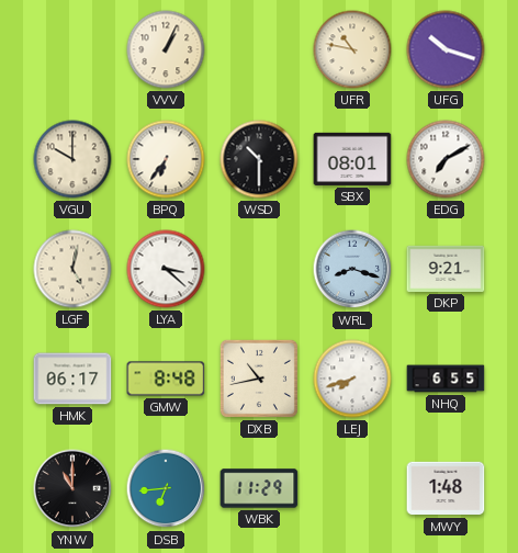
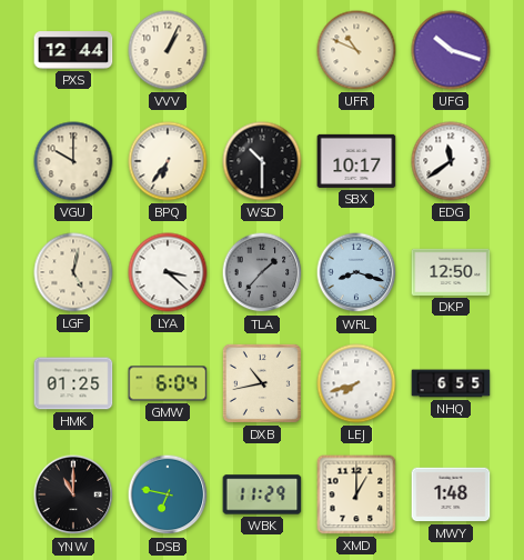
PXS: none -> 12:44 (73, 50)
UFR: 10:47 -> 10:49 (356, 50)
SBX: 08:01 -> 10:17 (356, 161)
EDG: 7:10 -> 11:39 (451, 161)
TLA: none -> 1:37 (262, 272)
DKP: 9:21 -> 12:50 (451, 272)
HMK: 06:17 -> 01:25 (73, 383)
GMW: 8:48 -> 6:04 (168, 383)
DSB: 6:44 -> 6:47 (168, 494)
XMD: none -> 1:00 (356, 494)
